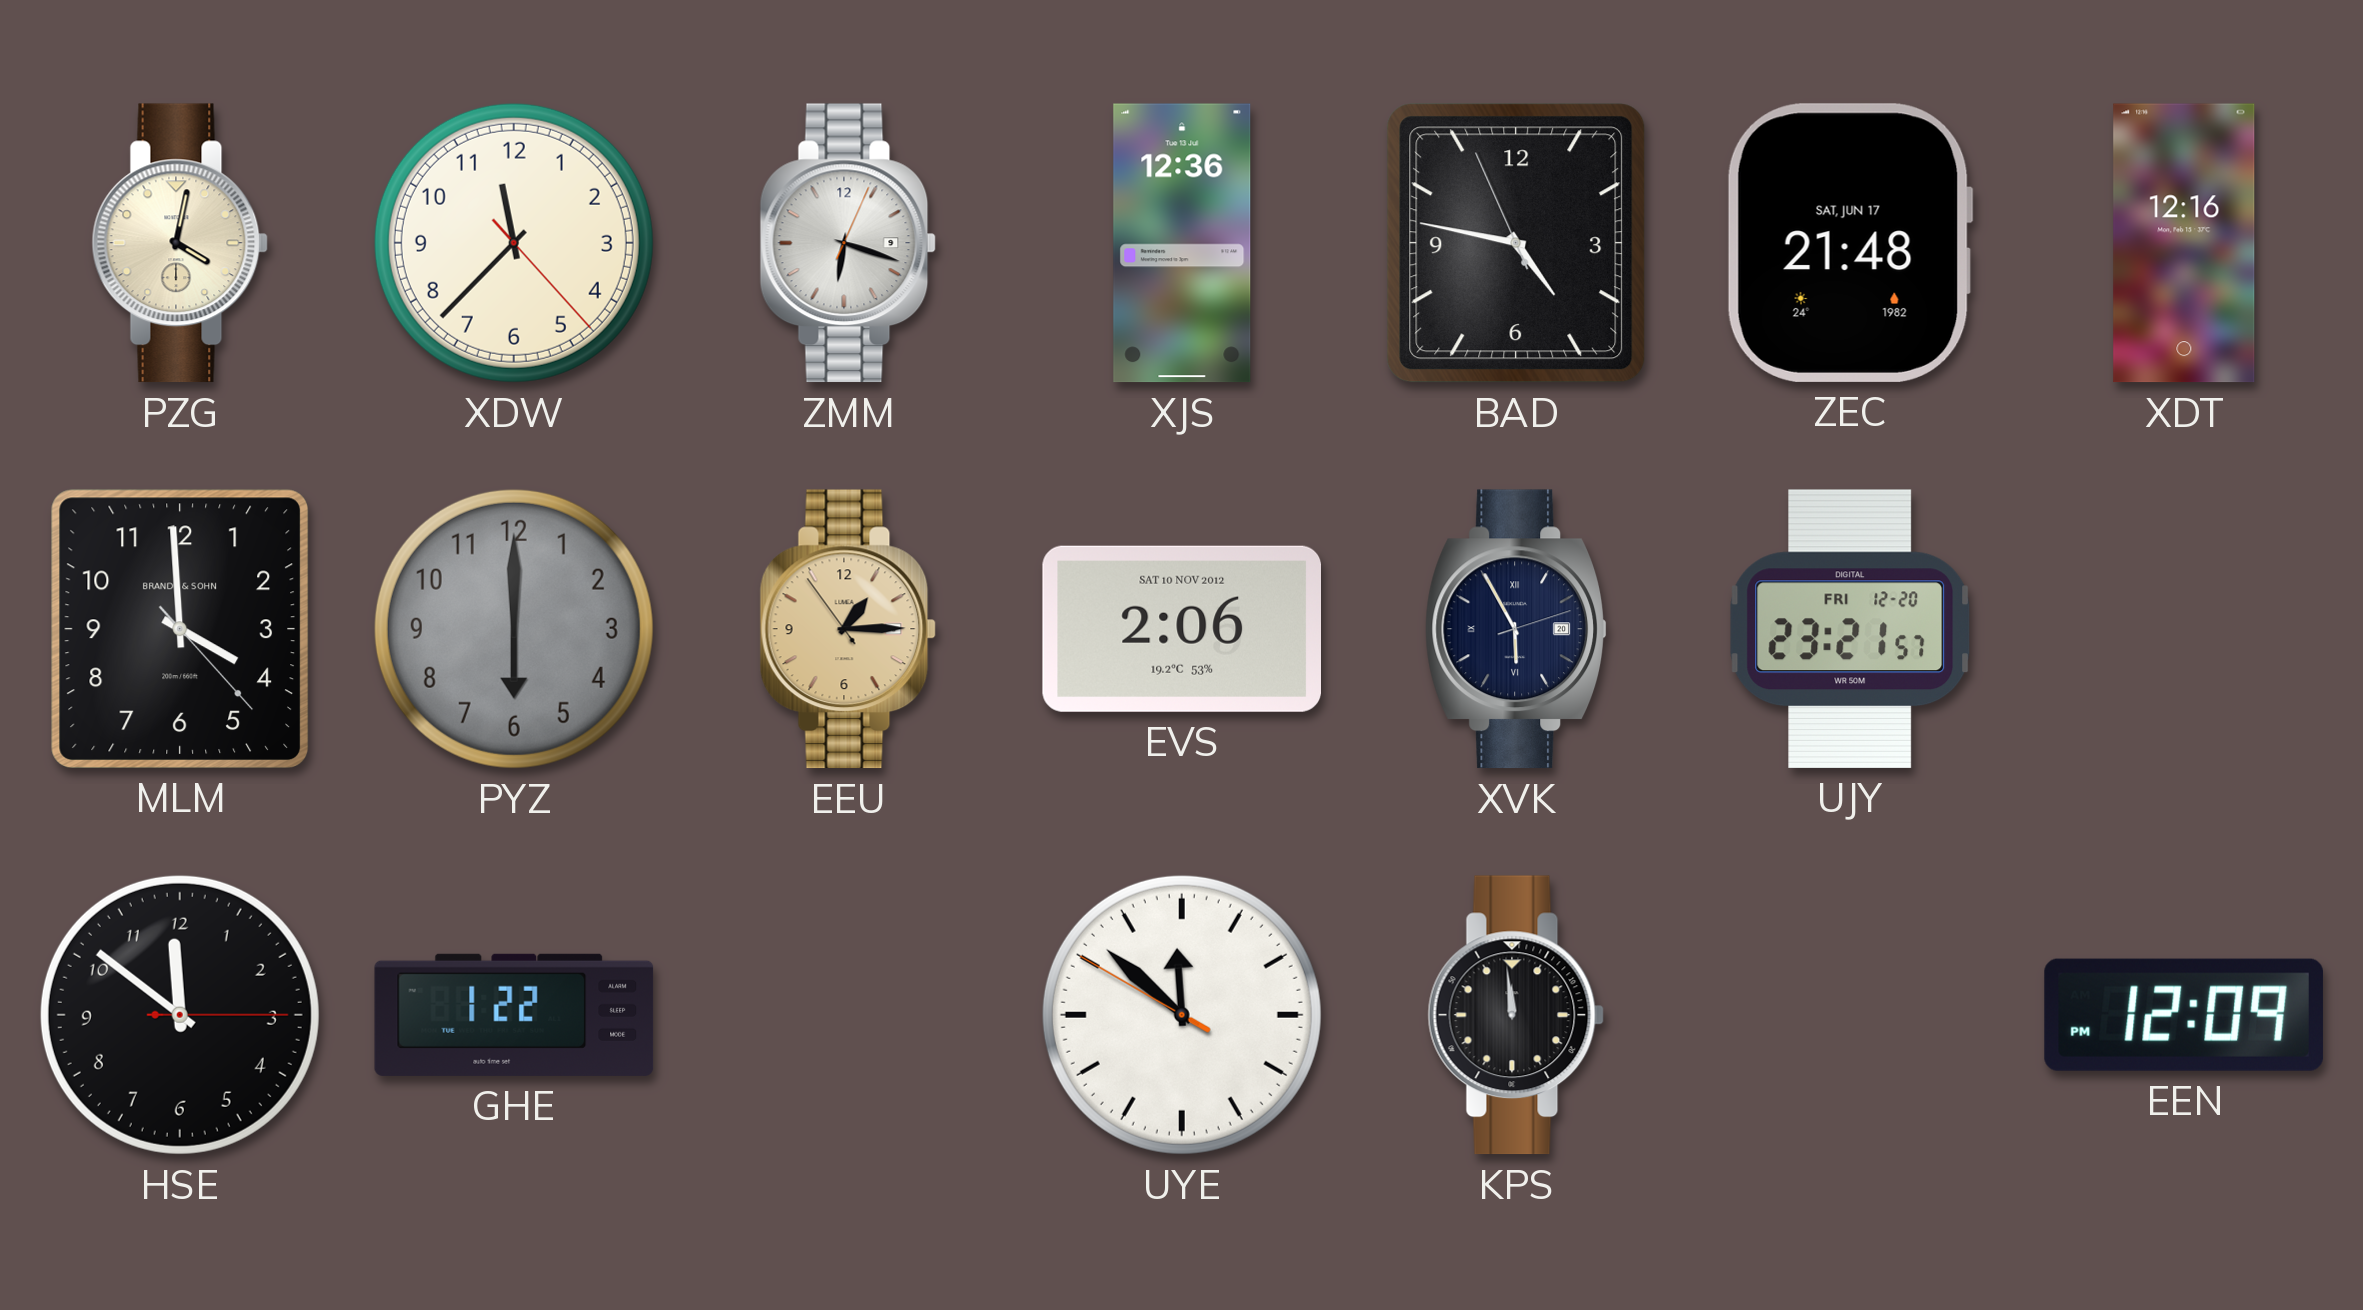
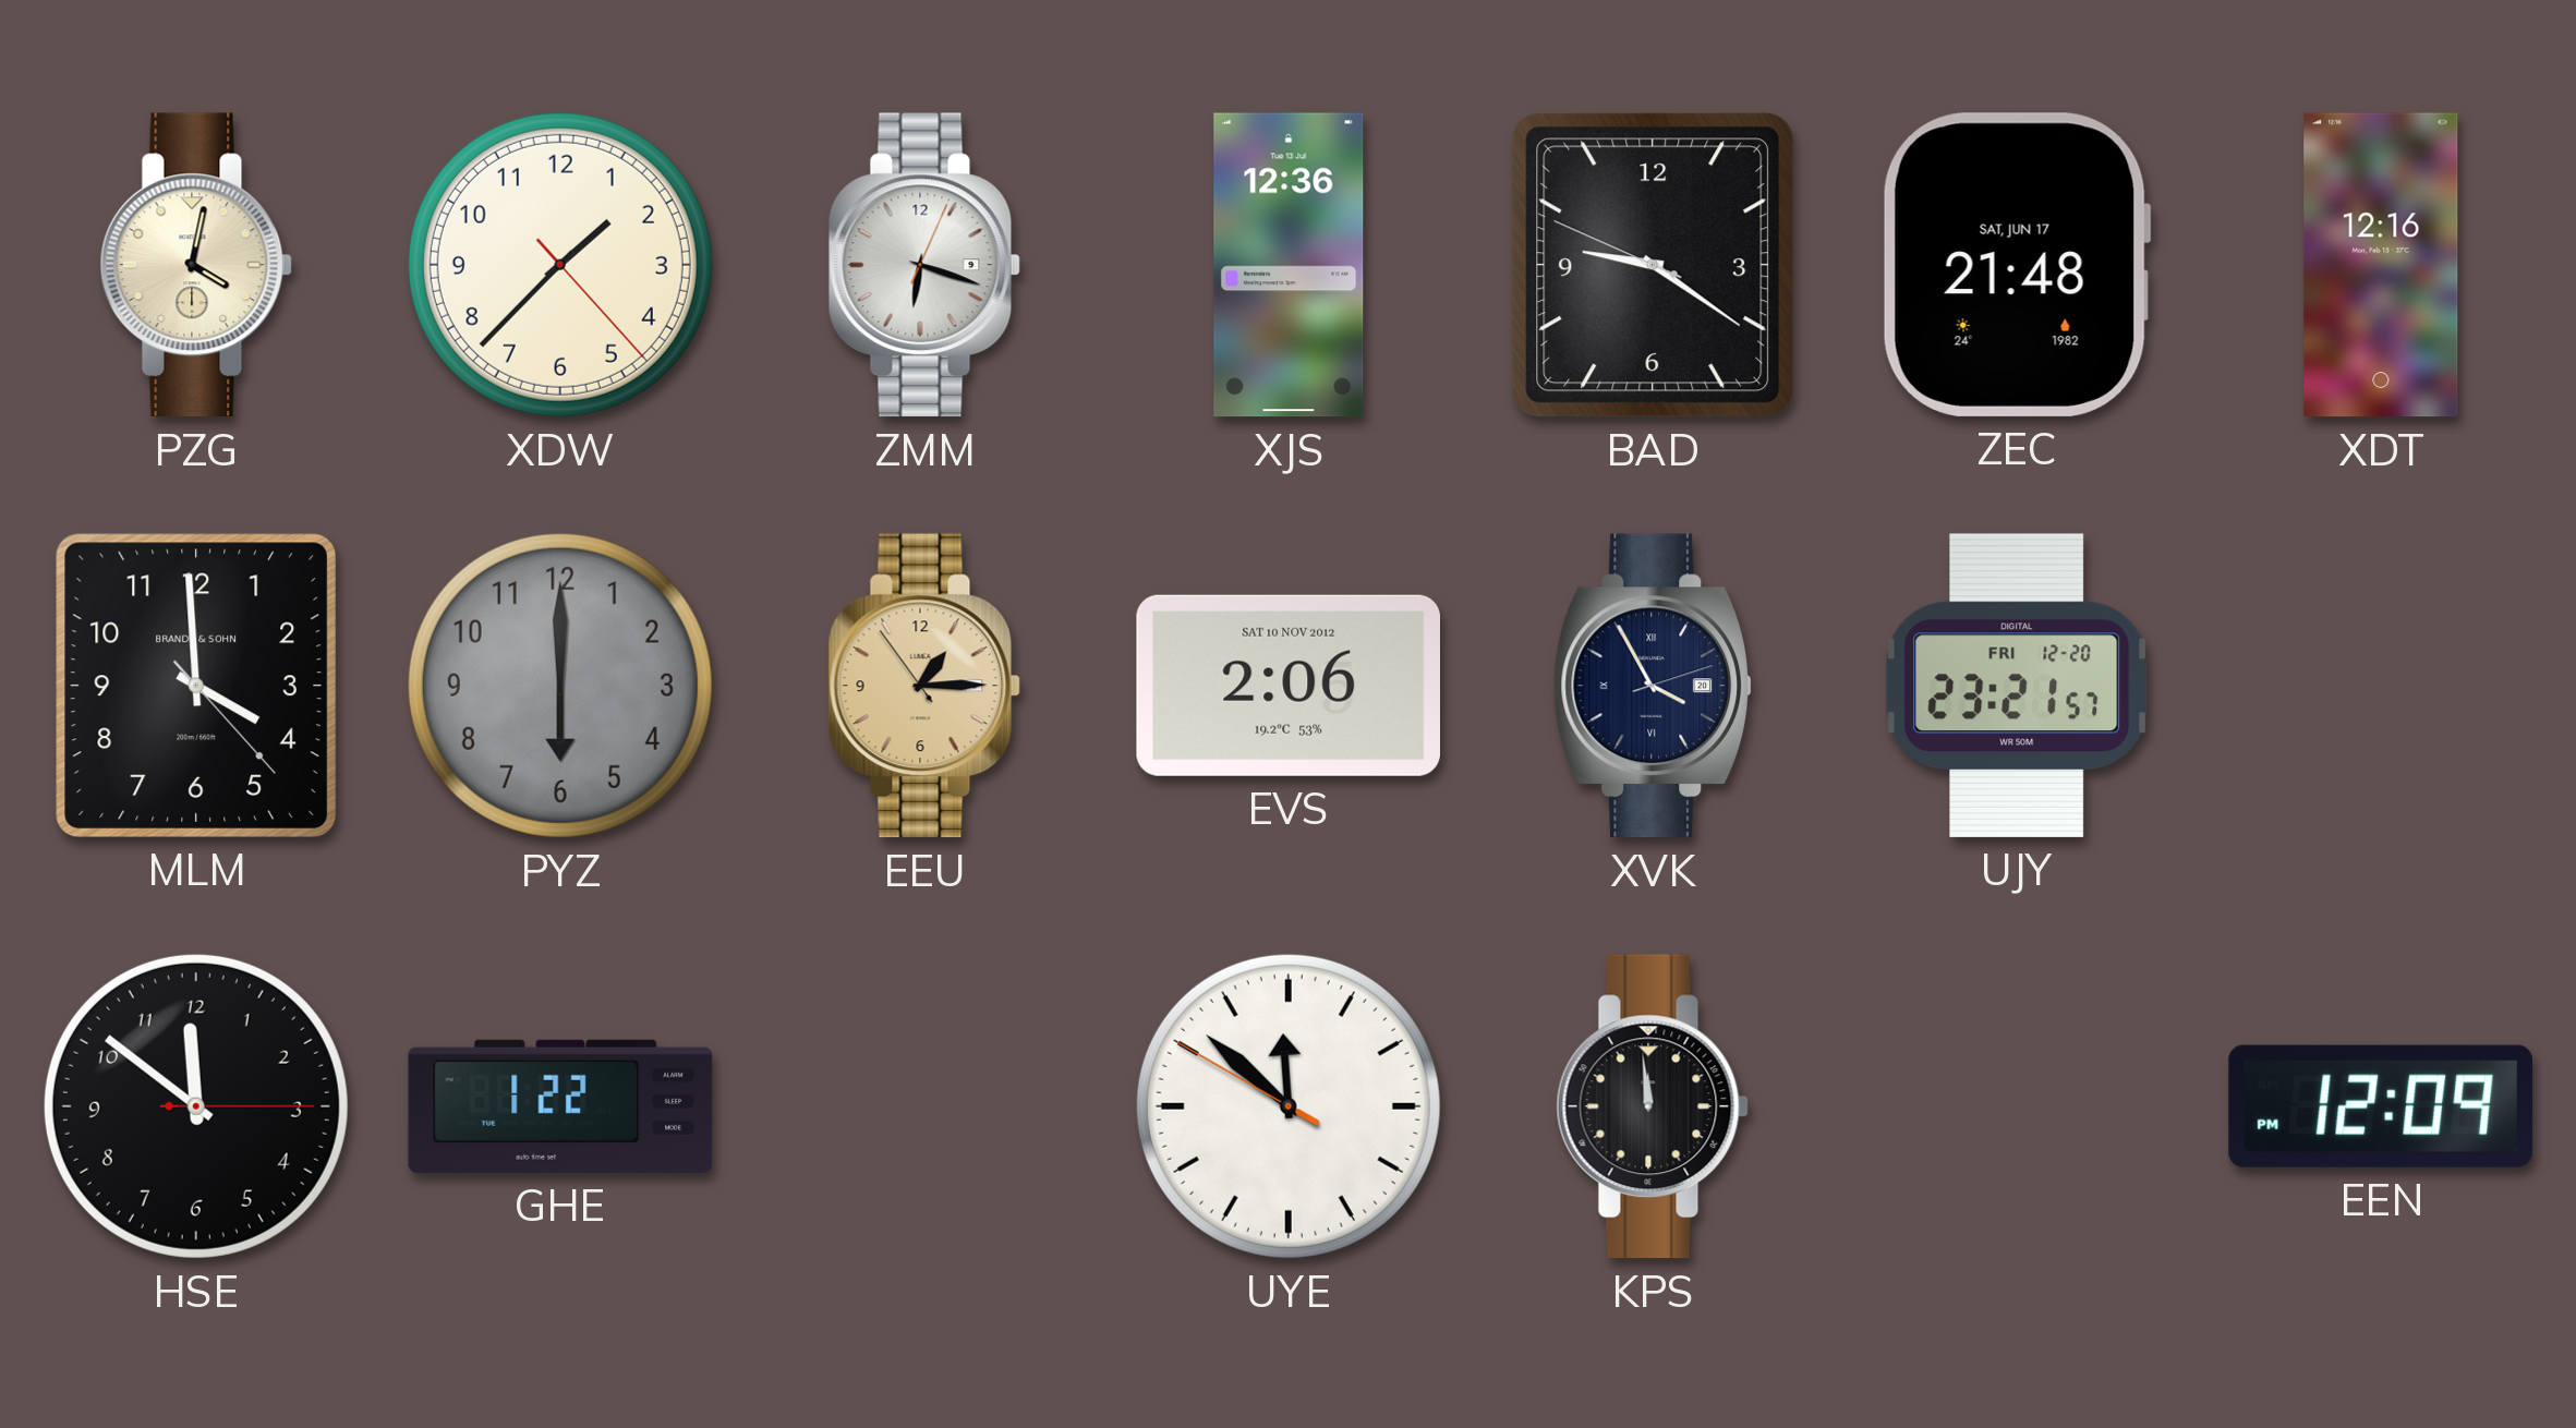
XDW: 11:37 -> 1:37 (560, 265)
BAD: 4:46 -> 9:20 (1653, 265)
XVK: 5:55 -> 3:55 (1653, 686)
